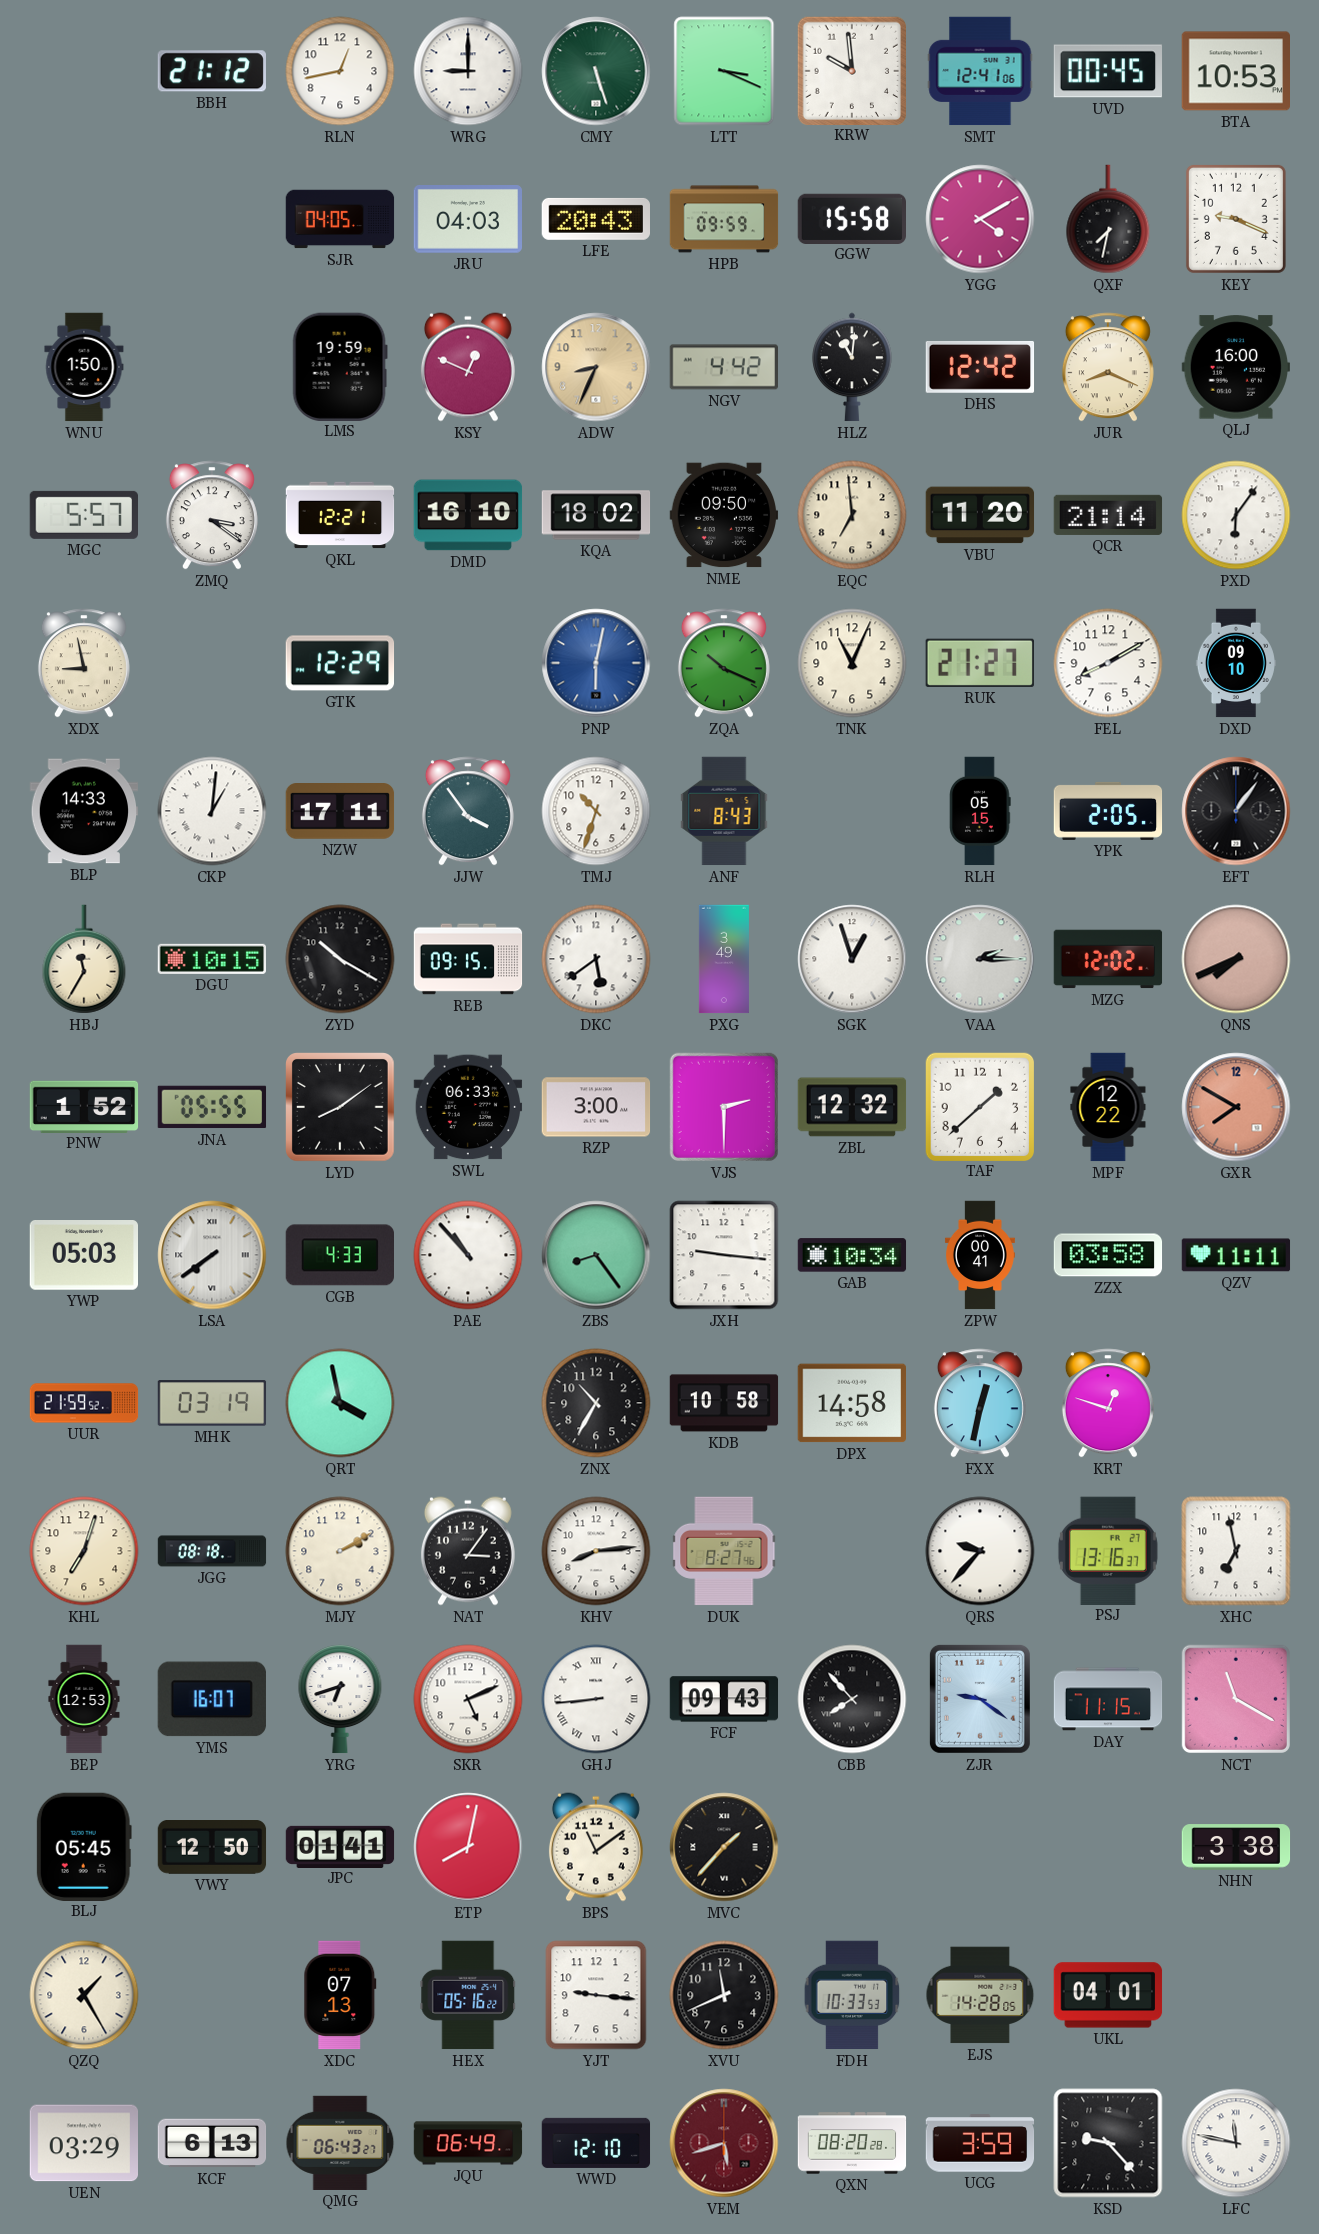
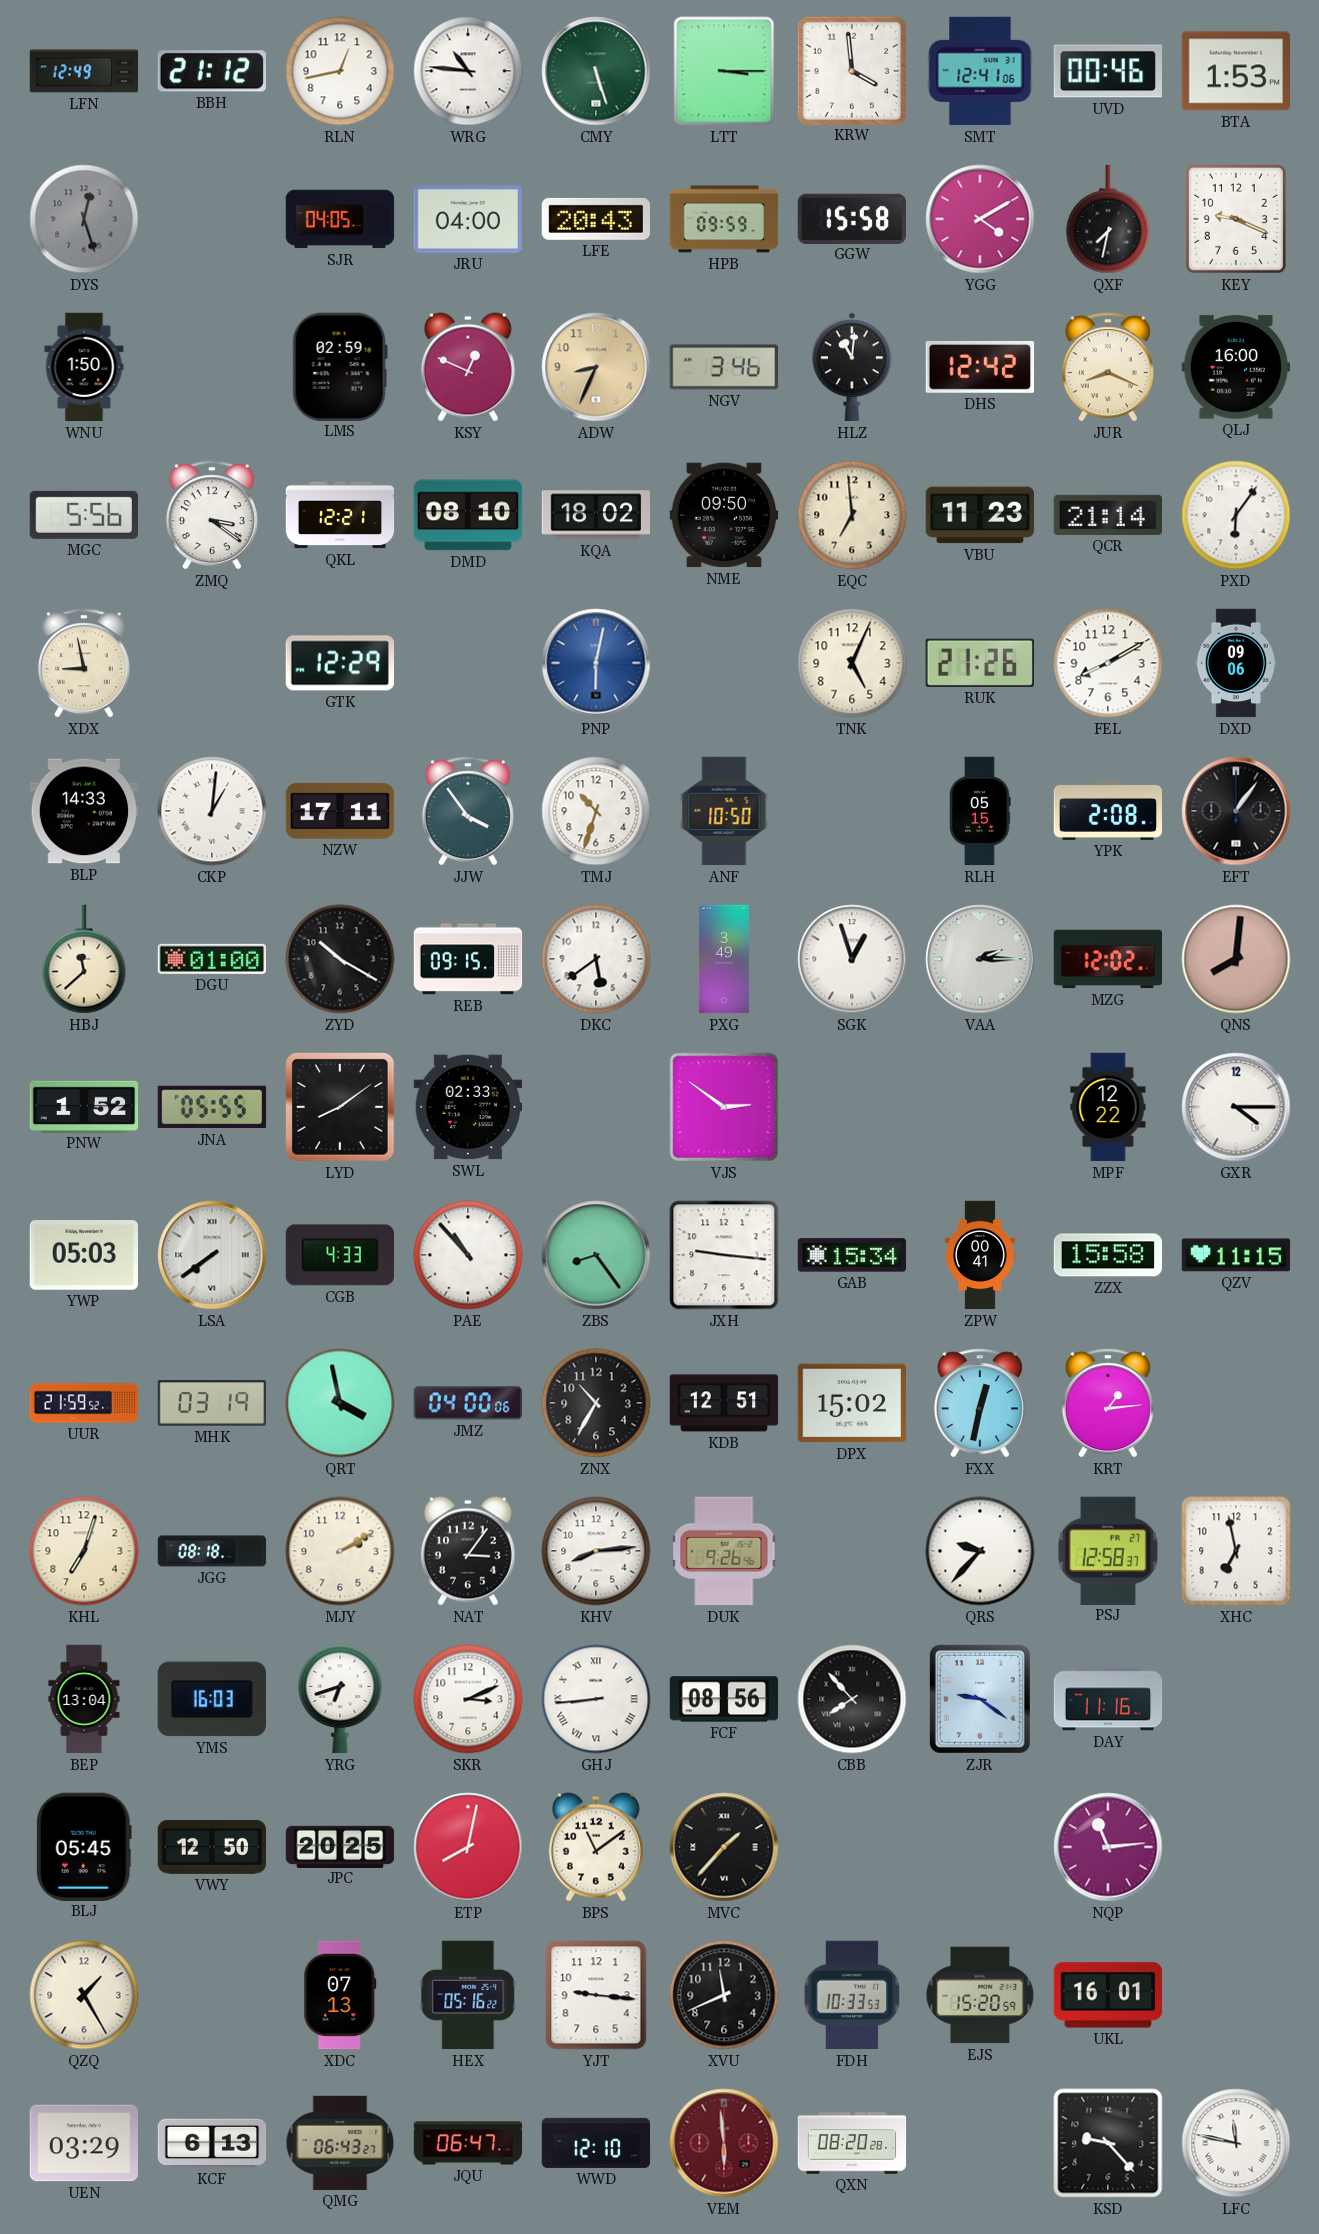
LFN: none -> 12:49 (84, 71)
WRG: 9:00 -> 10:46 (468, 71)
LTT: 3:19 -> 3:15 (724, 71)
KRW: 9:59 -> 3:59 (851, 70)
UVD: 00:45 -> 00:46 (1108, 71)
BTA: 10:53 -> 1:53 (1235, 71)
DYS: none -> 12:27 (84, 219)
JRU: 04:03 -> 04:00 (468, 220)
LMS: 19:59 -> 02:59 (340, 366)
NGV: 4:42 -> 3:46 (724, 367)
MGC: 5:57 -> 5:56 (83, 515)
DMD: 16:10 -> 08:10 (468, 515)
VBU: 11:20 -> 11:23 (980, 515)
ZQA: 10:19 -> none (724, 663)
TNK: 11:04 -> 5:04 (852, 663)
RUK: 21:27 -> 21:26 (980, 663)
DXD: 09:10 -> 09:06 (1236, 663)
ANF: 8:43 -> 10:50 (724, 811)
YPK: 2:05 -> 2:08 (1108, 811)
HBJ: 11:35 -> 11:38 (84, 959)
DGU: 10:15 -> 01:00 (211, 959)
QNS: 7:41 -> 8:01 (1236, 959)
SWL: 06:33 -> 02:33 (468, 1107)
RZP: 3:00 -> none (596, 1107)
VJS: 2:30 -> 2:51 (724, 1107)
ZBL: 12:32 -> none (852, 1107)
TAF: 1:38 -> none (979, 1106)
GXR: 7:50 -> 4:15 (1236, 1107)
GXR dial: salmon -> white (1236, 1107)
GAB: 10:34 -> 15:34 (852, 1255)
ZZX: 03:58 -> 15:58 (1108, 1255)
QZV: 11:11 -> 11:15 (1236, 1255)
JMZ: none -> 04:00 (467, 1403)
KDB: 10:58 -> 12:51 (724, 1403)
DPX: 14:58 -> 15:02 (851, 1403)
KRT: 12:48 -> 1:14 (1108, 1403)
DUK: 8:27 -> 9:26 (724, 1551)
PSJ: 13:16 -> 12:58 (1108, 1550)
BEP: 12:53 -> 13:04 (84, 1699)
YMS: 16:07 -> 16:03 (212, 1699)
SKR: 5:11 -> 3:11 (468, 1699)
FCF: 09:43 -> 08:56 (724, 1699)
DAY: 11:15 -> 11:16 (1108, 1699)
NCT: 11:20 -> none (1236, 1699)
JPC: 01:41 -> 20:25 (340, 1846)
NQP: none -> 11:14 (1108, 1847)
NHN: 3:38 -> none (1236, 1847)
EJS: 14:28 -> 15:20 (980, 1995)
UKL: 04:01 -> 16:01 (1108, 1995)
JQU: 06:49 -> 06:47 (468, 2143)
VEM: 5:42 -> 5:59 (724, 2143)
UCG: 3:59 -> none (980, 2143)
